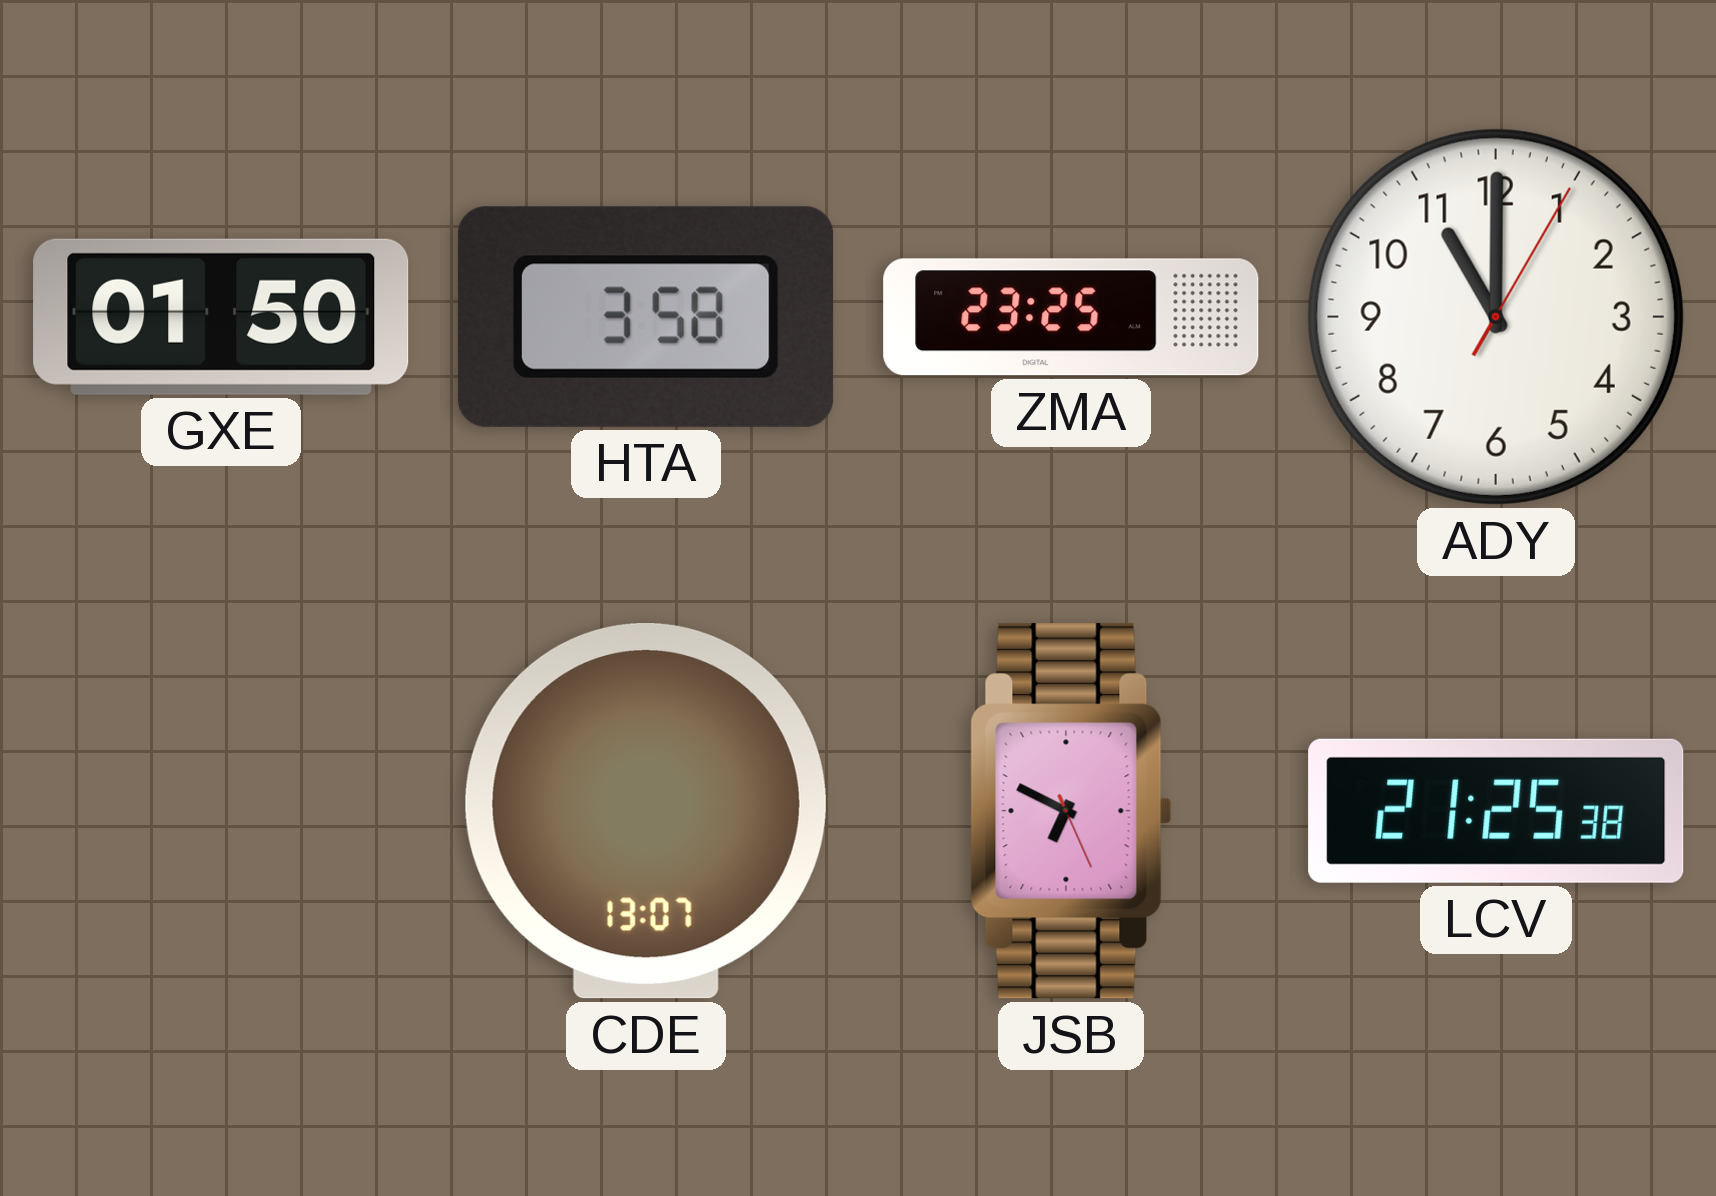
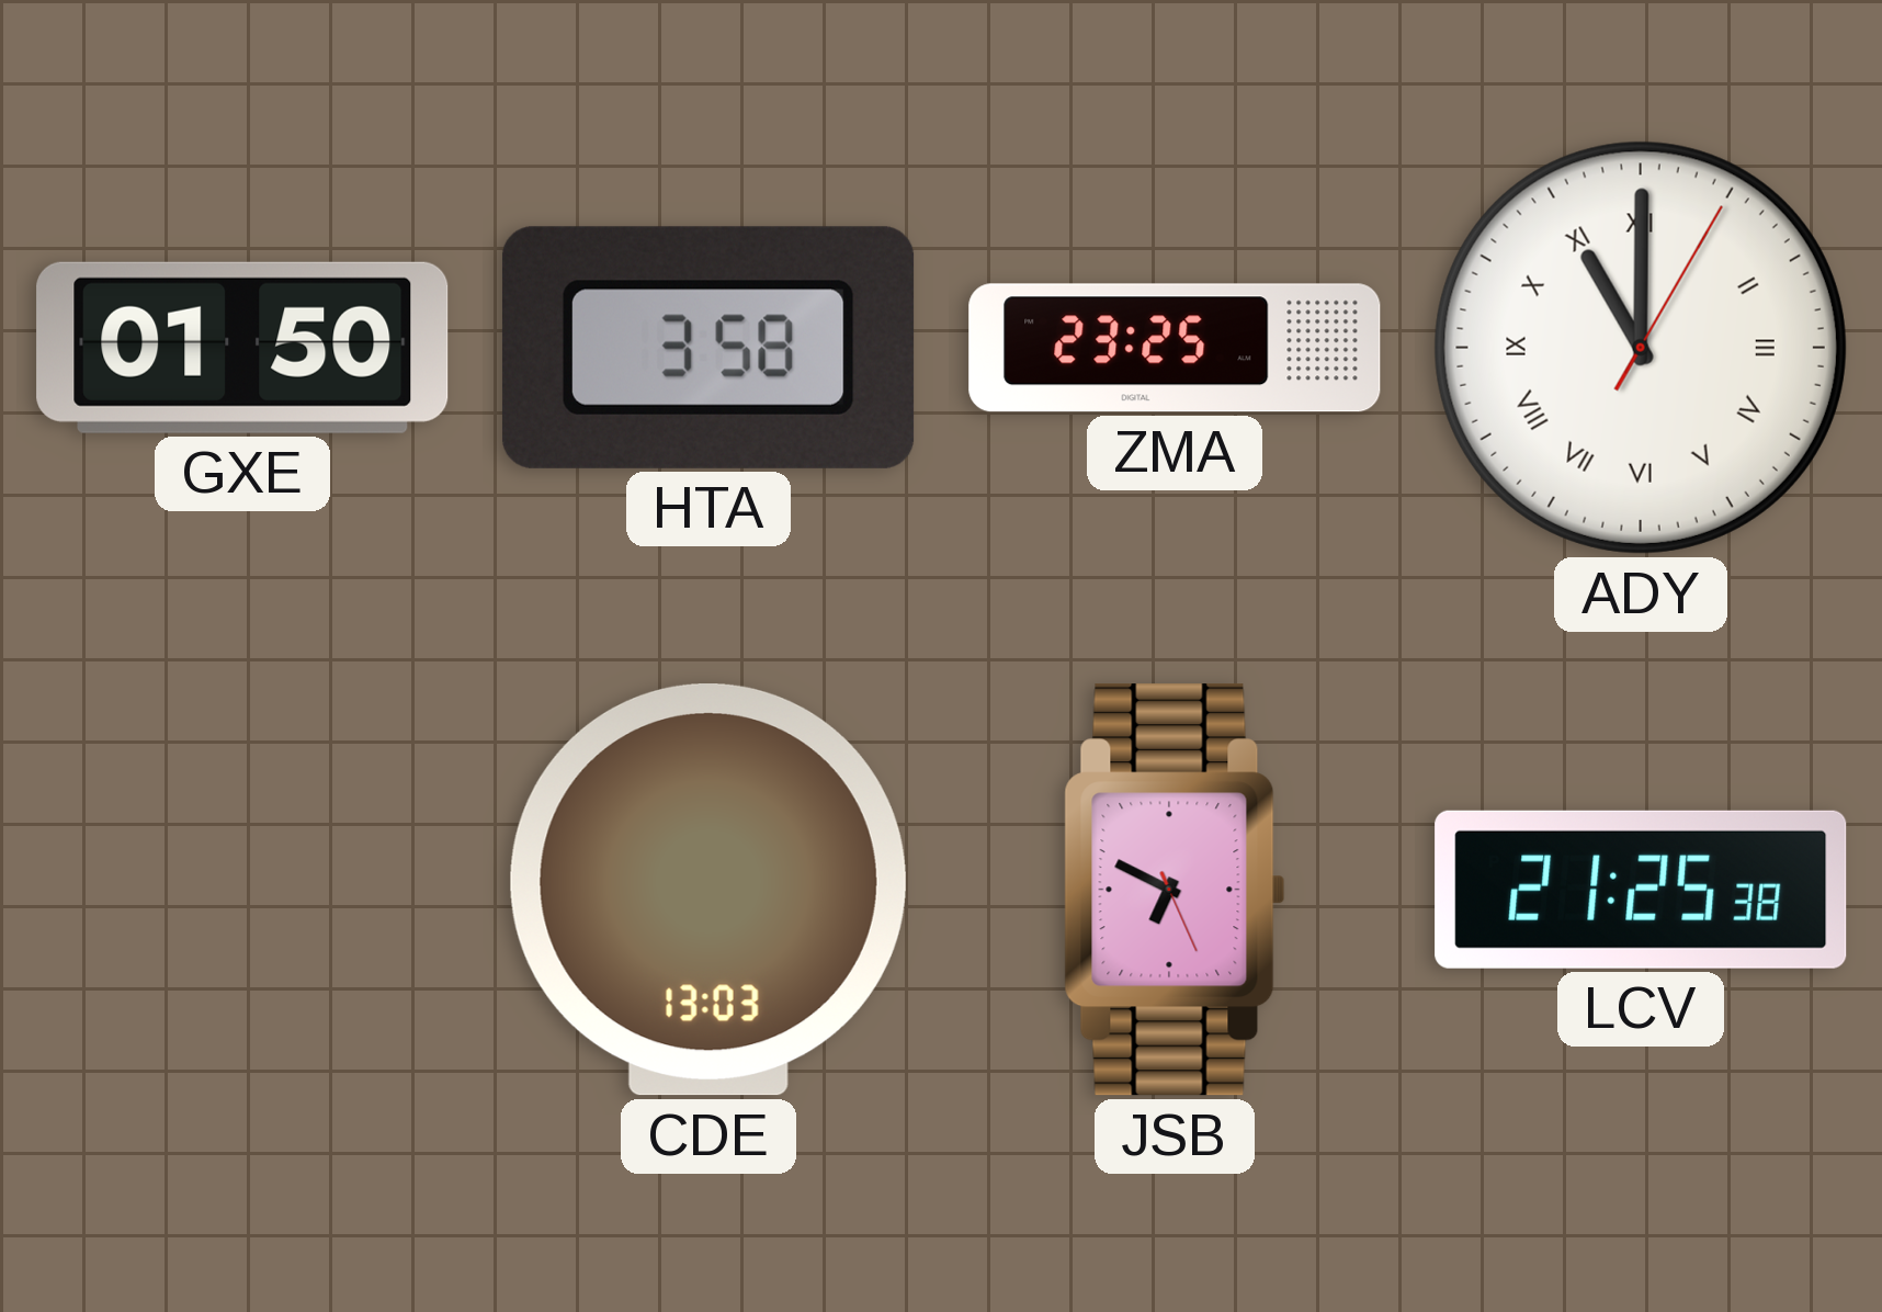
ADY numerals: Arabic -> Roman (1641, 348)
CDE: 13:07 -> 13:03 (708, 891)
